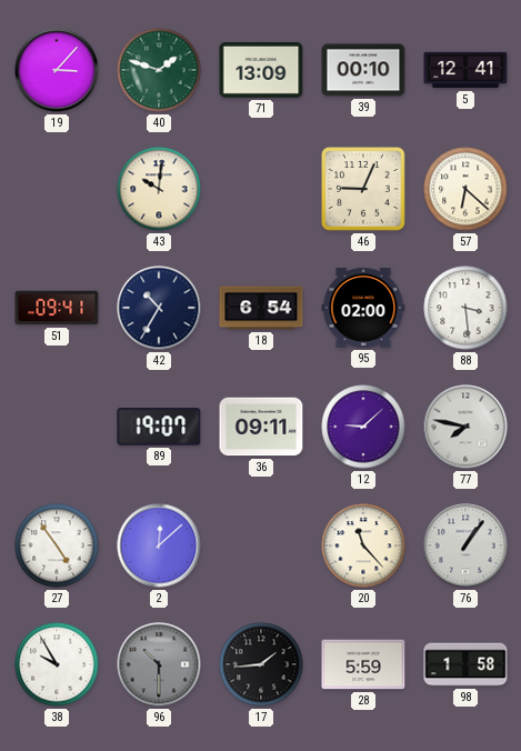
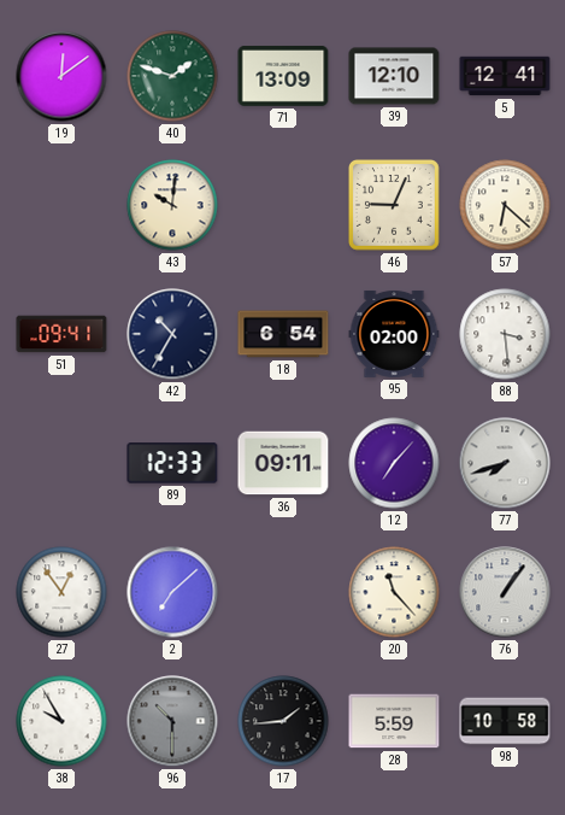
19: 3:07 -> 12:09 (61, 76)
39: 00:10 -> 12:10 (394, 76)
89: 19:07 -> 12:33 (172, 463)
12: 9:08 -> 7:07 (394, 463)
77: 7:47 -> 7:42 (505, 463)
27: 4:54 -> 12:54 (61, 592)
2: 12:08 -> 7:08 (172, 592)
98: 1:58 -> 10:58 (505, 721)
